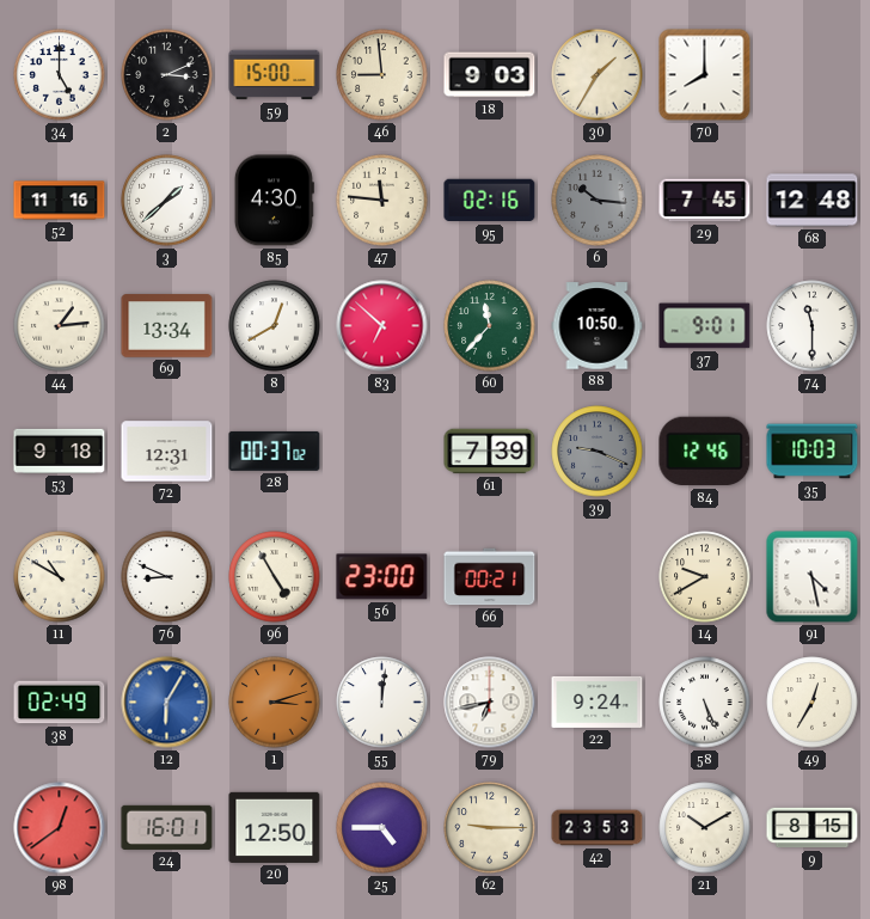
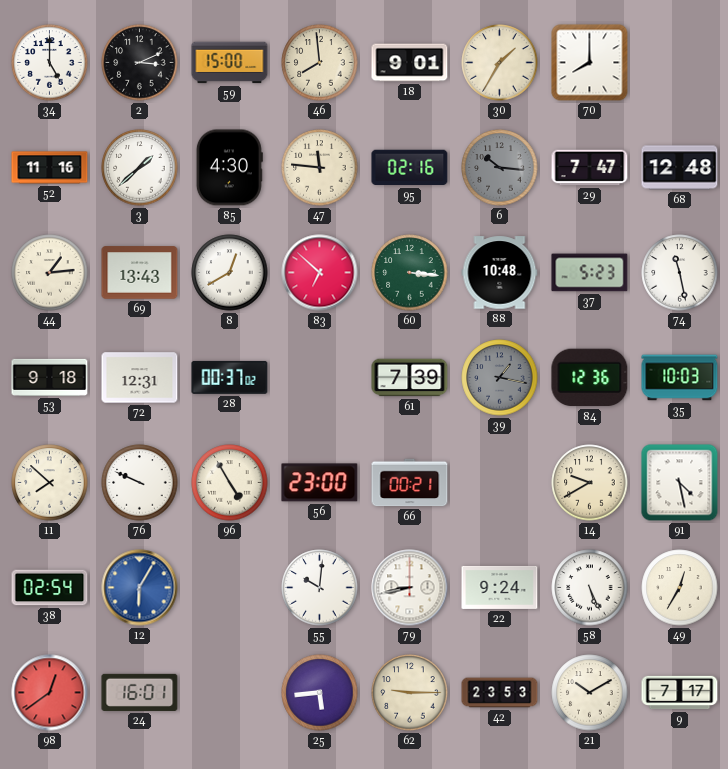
46: 8:59 -> 7:59 (320, 63)
18: 9:03 -> 9:01 (410, 63)
29: 7:45 -> 7:47 (590, 168)
69: 13:34 -> 13:43 (140, 273)
60: 11:37 -> 3:16 (410, 273)
88: 10:50 -> 10:48 (500, 273)
37: 9:01 -> 5:23 (590, 273)
74: 11:30 -> 11:28 (680, 273)
39: 9:19 -> 1:17 (500, 378)
84: 12:46 -> 12:36 (590, 378)
11: 10:50 -> 7:52 (50, 483)
76: 8:49 -> 9:49 (140, 483)
38: 02:49 -> 02:54 (50, 588)
1: 3:12 -> none (275, 703)
55: 12:01 -> 10:01 (320, 588)
79: 6:43 -> 8:43 (410, 588)
20: 12:50 -> none (275, 827)
25: 4:45 -> 5:44 (320, 693)
9: 8:15 -> 7:17 (680, 693)
